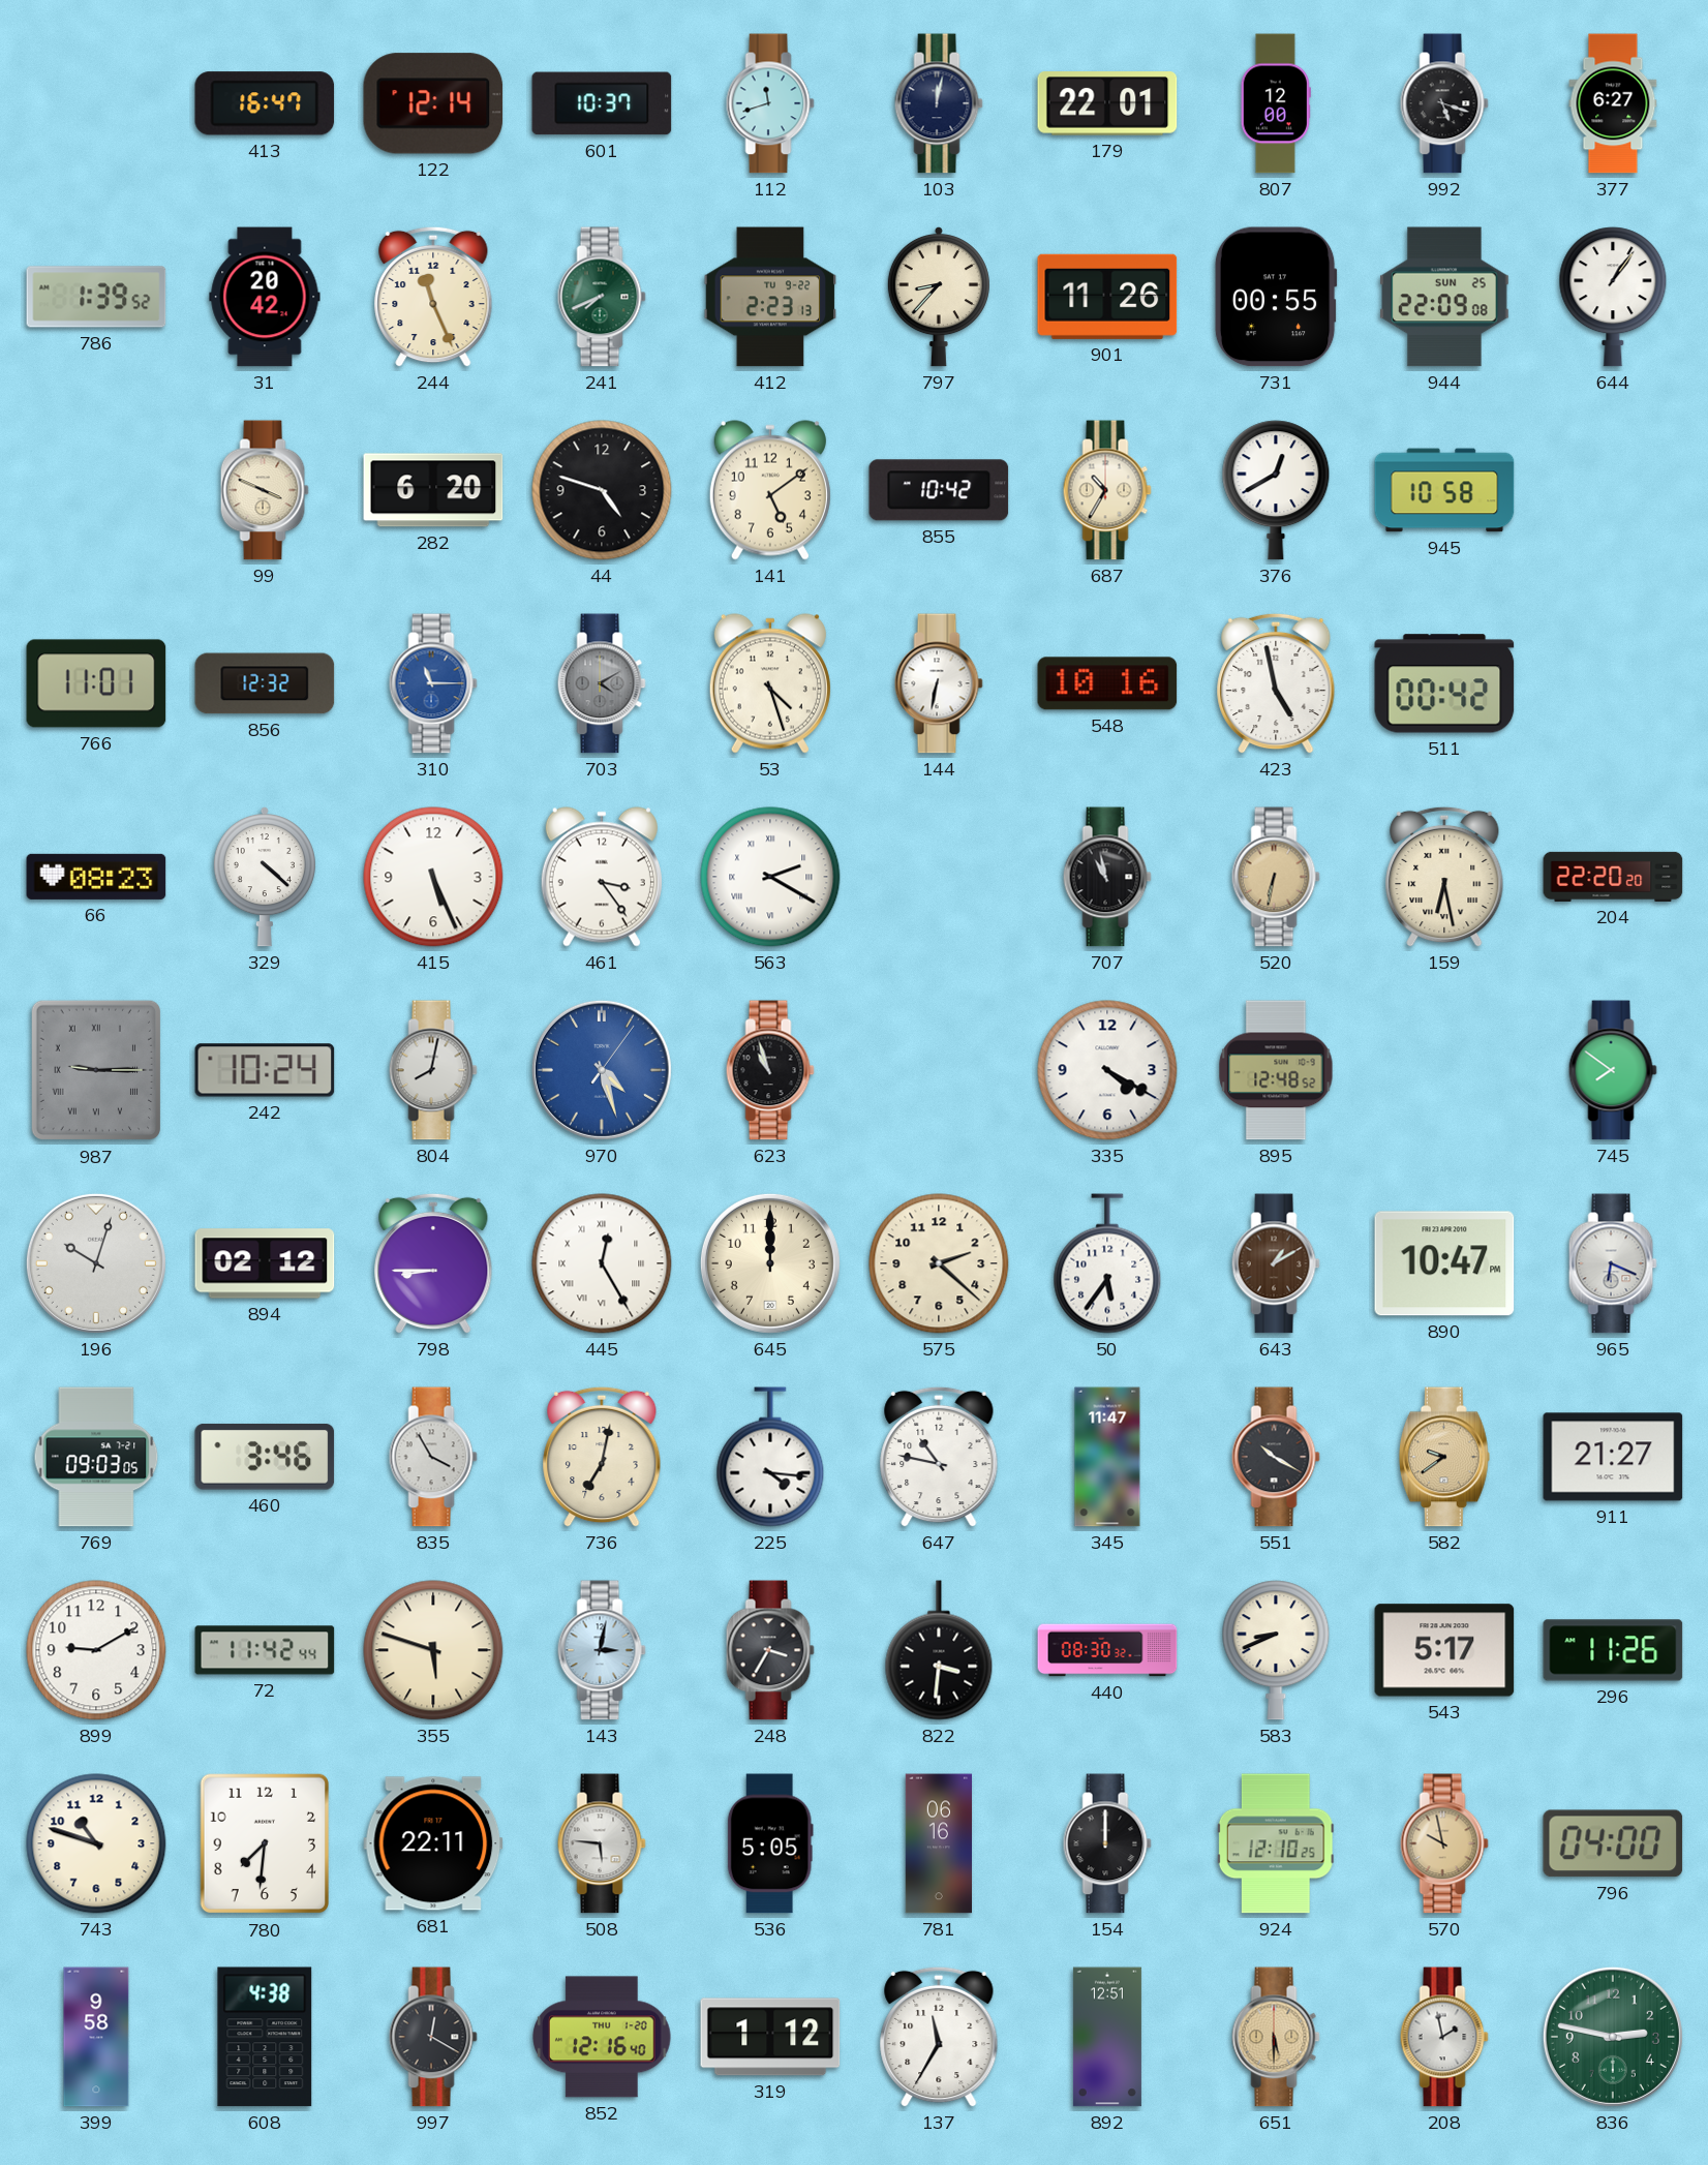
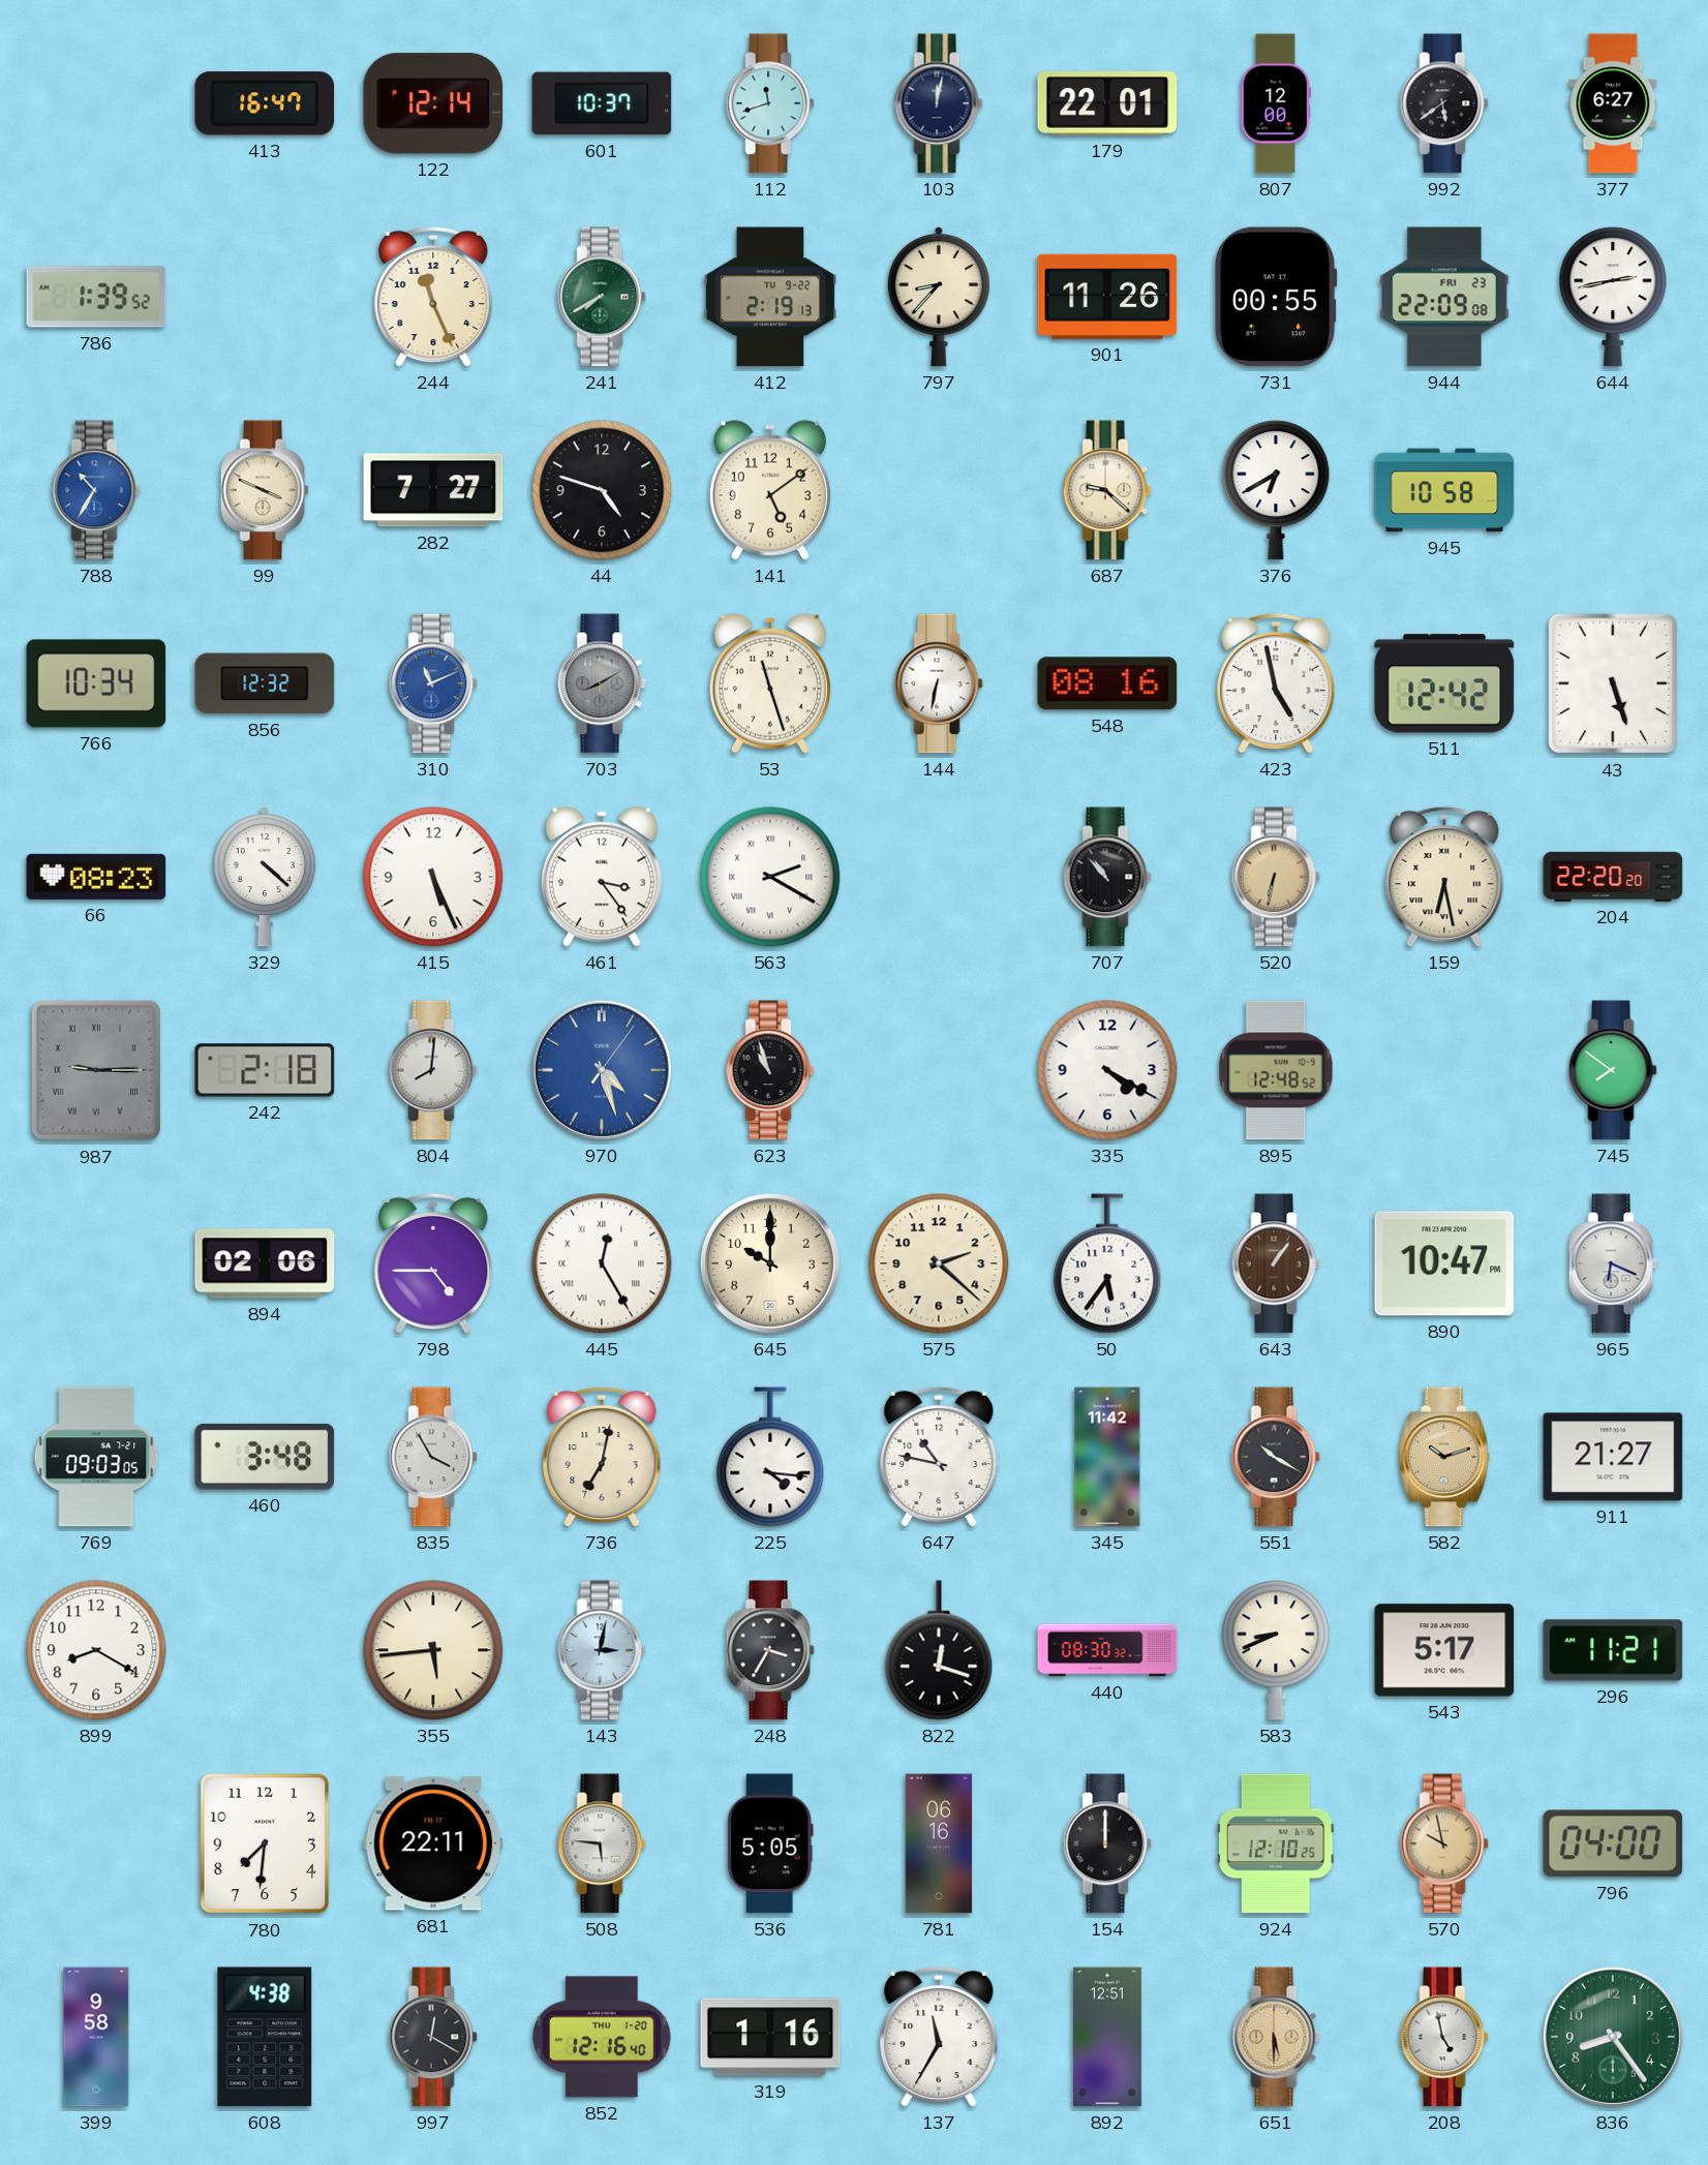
992: 5:18 -> 5:39 (1444, 103)
31: 20:42 -> none (265, 297)
241: 7:41 -> 7:40 (602, 297)
412: 2:23 -> 2:19 (770, 297)
944 date: SUN 25 -> FRI 23 (1444, 297)
644: 1:06 -> 2:43 (1613, 297)
788: none -> 10:35 (96, 490)
282: 6:20 -> 7:27 (433, 490)
855: 10:42 -> none (939, 490)
687: 10:35 -> 9:22 (1107, 490)
376: 12:40 -> 6:40 (1276, 490)
766: 11:01 -> 10:34 (96, 683)
310: 11:15 -> 11:11 (433, 683)
703: 4:10 -> 8:10 (602, 683)
53: 4:27 -> 11:27 (770, 683)
548: 10:16 -> 08:16 (1107, 683)
511: 00:42 -> 12:42 (1444, 683)
43: none -> 5:27 (1612, 683)
707: 10:58 -> 10:53 (1107, 877)
242: 10:24 -> 2:18 (265, 1070)
804: 8:02 -> 8:01 (433, 1070)
196: 10:03 -> none (96, 1263)
894: 02:12 -> 02:06 (265, 1263)
798: 8:45 -> 4:45 (433, 1263)
645: 12:00 -> 10:00 (770, 1263)
643: 1:10 -> 1:06 (1276, 1263)
460: 3:46 -> 3:48 (265, 1457)
345: 11:47 -> 11:42 (1107, 1457)
582: 9:39 -> 10:12 (1444, 1457)
899: 9:10 -> 8:20 (96, 1650)
72: 11:42 -> none (265, 1650)
355: 5:48 -> 5:44 (433, 1650)
822: 3:31 -> 12:18 (939, 1650)
296: 11:26 -> 11:21 (1613, 1650)
743: 10:48 -> none (96, 1843)
319: 1:12 -> 1:16 (770, 2037)
208: 1:58 -> 4:58 (1444, 2037)
836: 2:47 -> 8:24 (1613, 2037)
